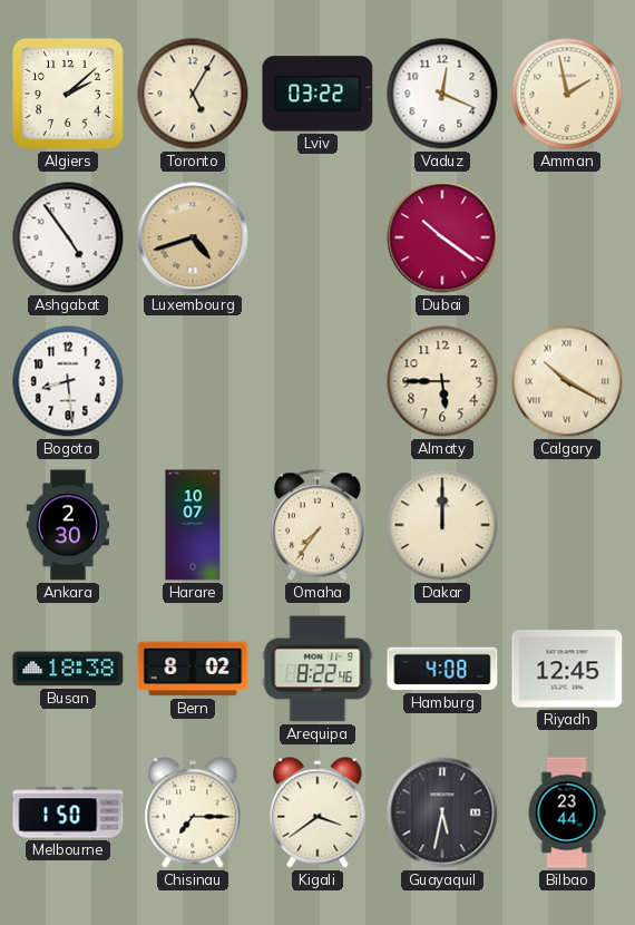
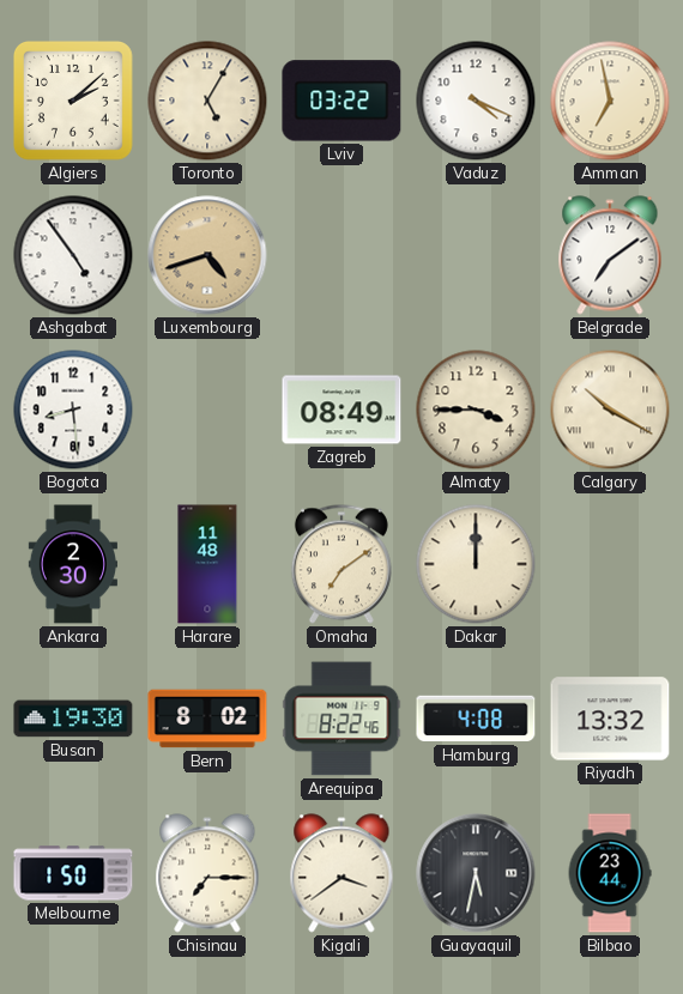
Vaduz: 12:19 -> 4:19 (476, 101)
Amman: 1:58 -> 6:58 (610, 101)
Dubai: 10:21 -> none (442, 237)
Belgrade: none -> 7:09 (610, 255)
Zagreb: none -> 08:49 (341, 410)
Almaty: 5:45 -> 3:45 (476, 410)
Harare: 10:07 -> 11:48 (207, 564)
Omaha: 7:36 -> 7:09 (341, 564)
Busan: 18:38 -> 19:30 (73, 719)
Riyadh: 12:45 -> 13:32 (610, 719)
